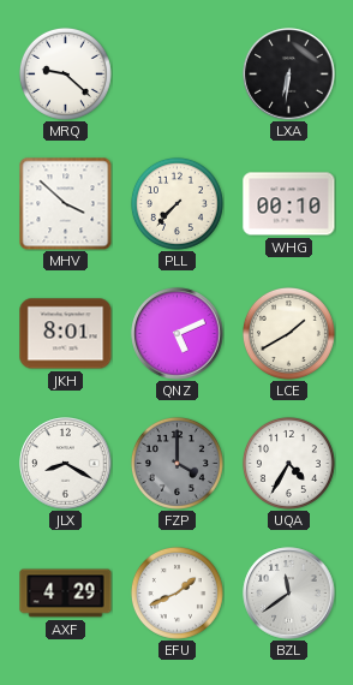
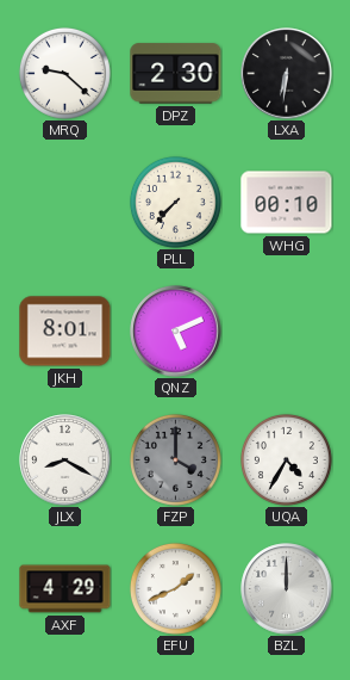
DPZ: none -> 2:30 (176, 74)
MHV: 3:52 -> none (65, 203)
LCE: 1:40 -> none (288, 333)
BZL: 11:39 -> 12:00 (287, 589)
